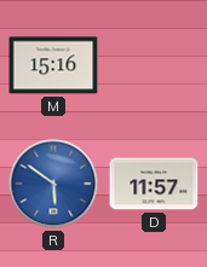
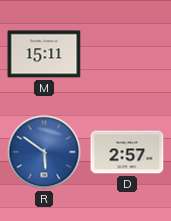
M: 15:16 -> 15:11 (44, 54)
D: 11:57 -> 2:57 (127, 152)
